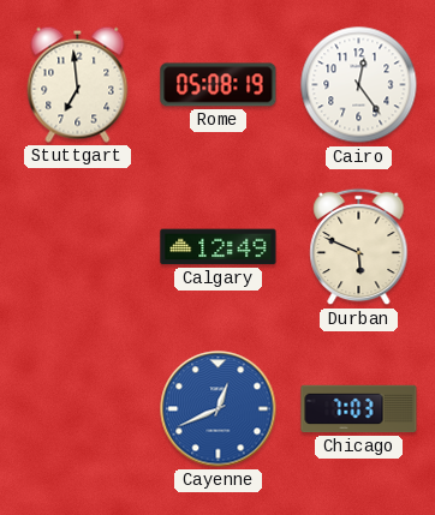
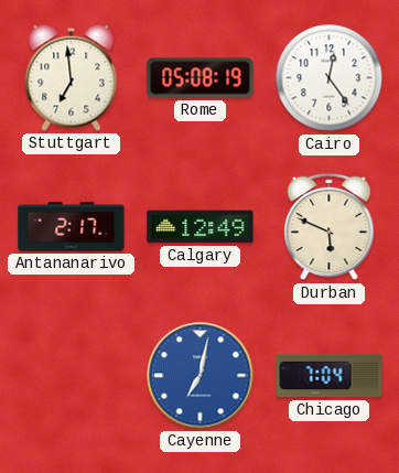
Antananarivo: none -> 2:17 (72, 227)
Cayenne: 12:41 -> 7:02 (201, 376)
Chicago: 7:03 -> 7:04 (330, 376)
